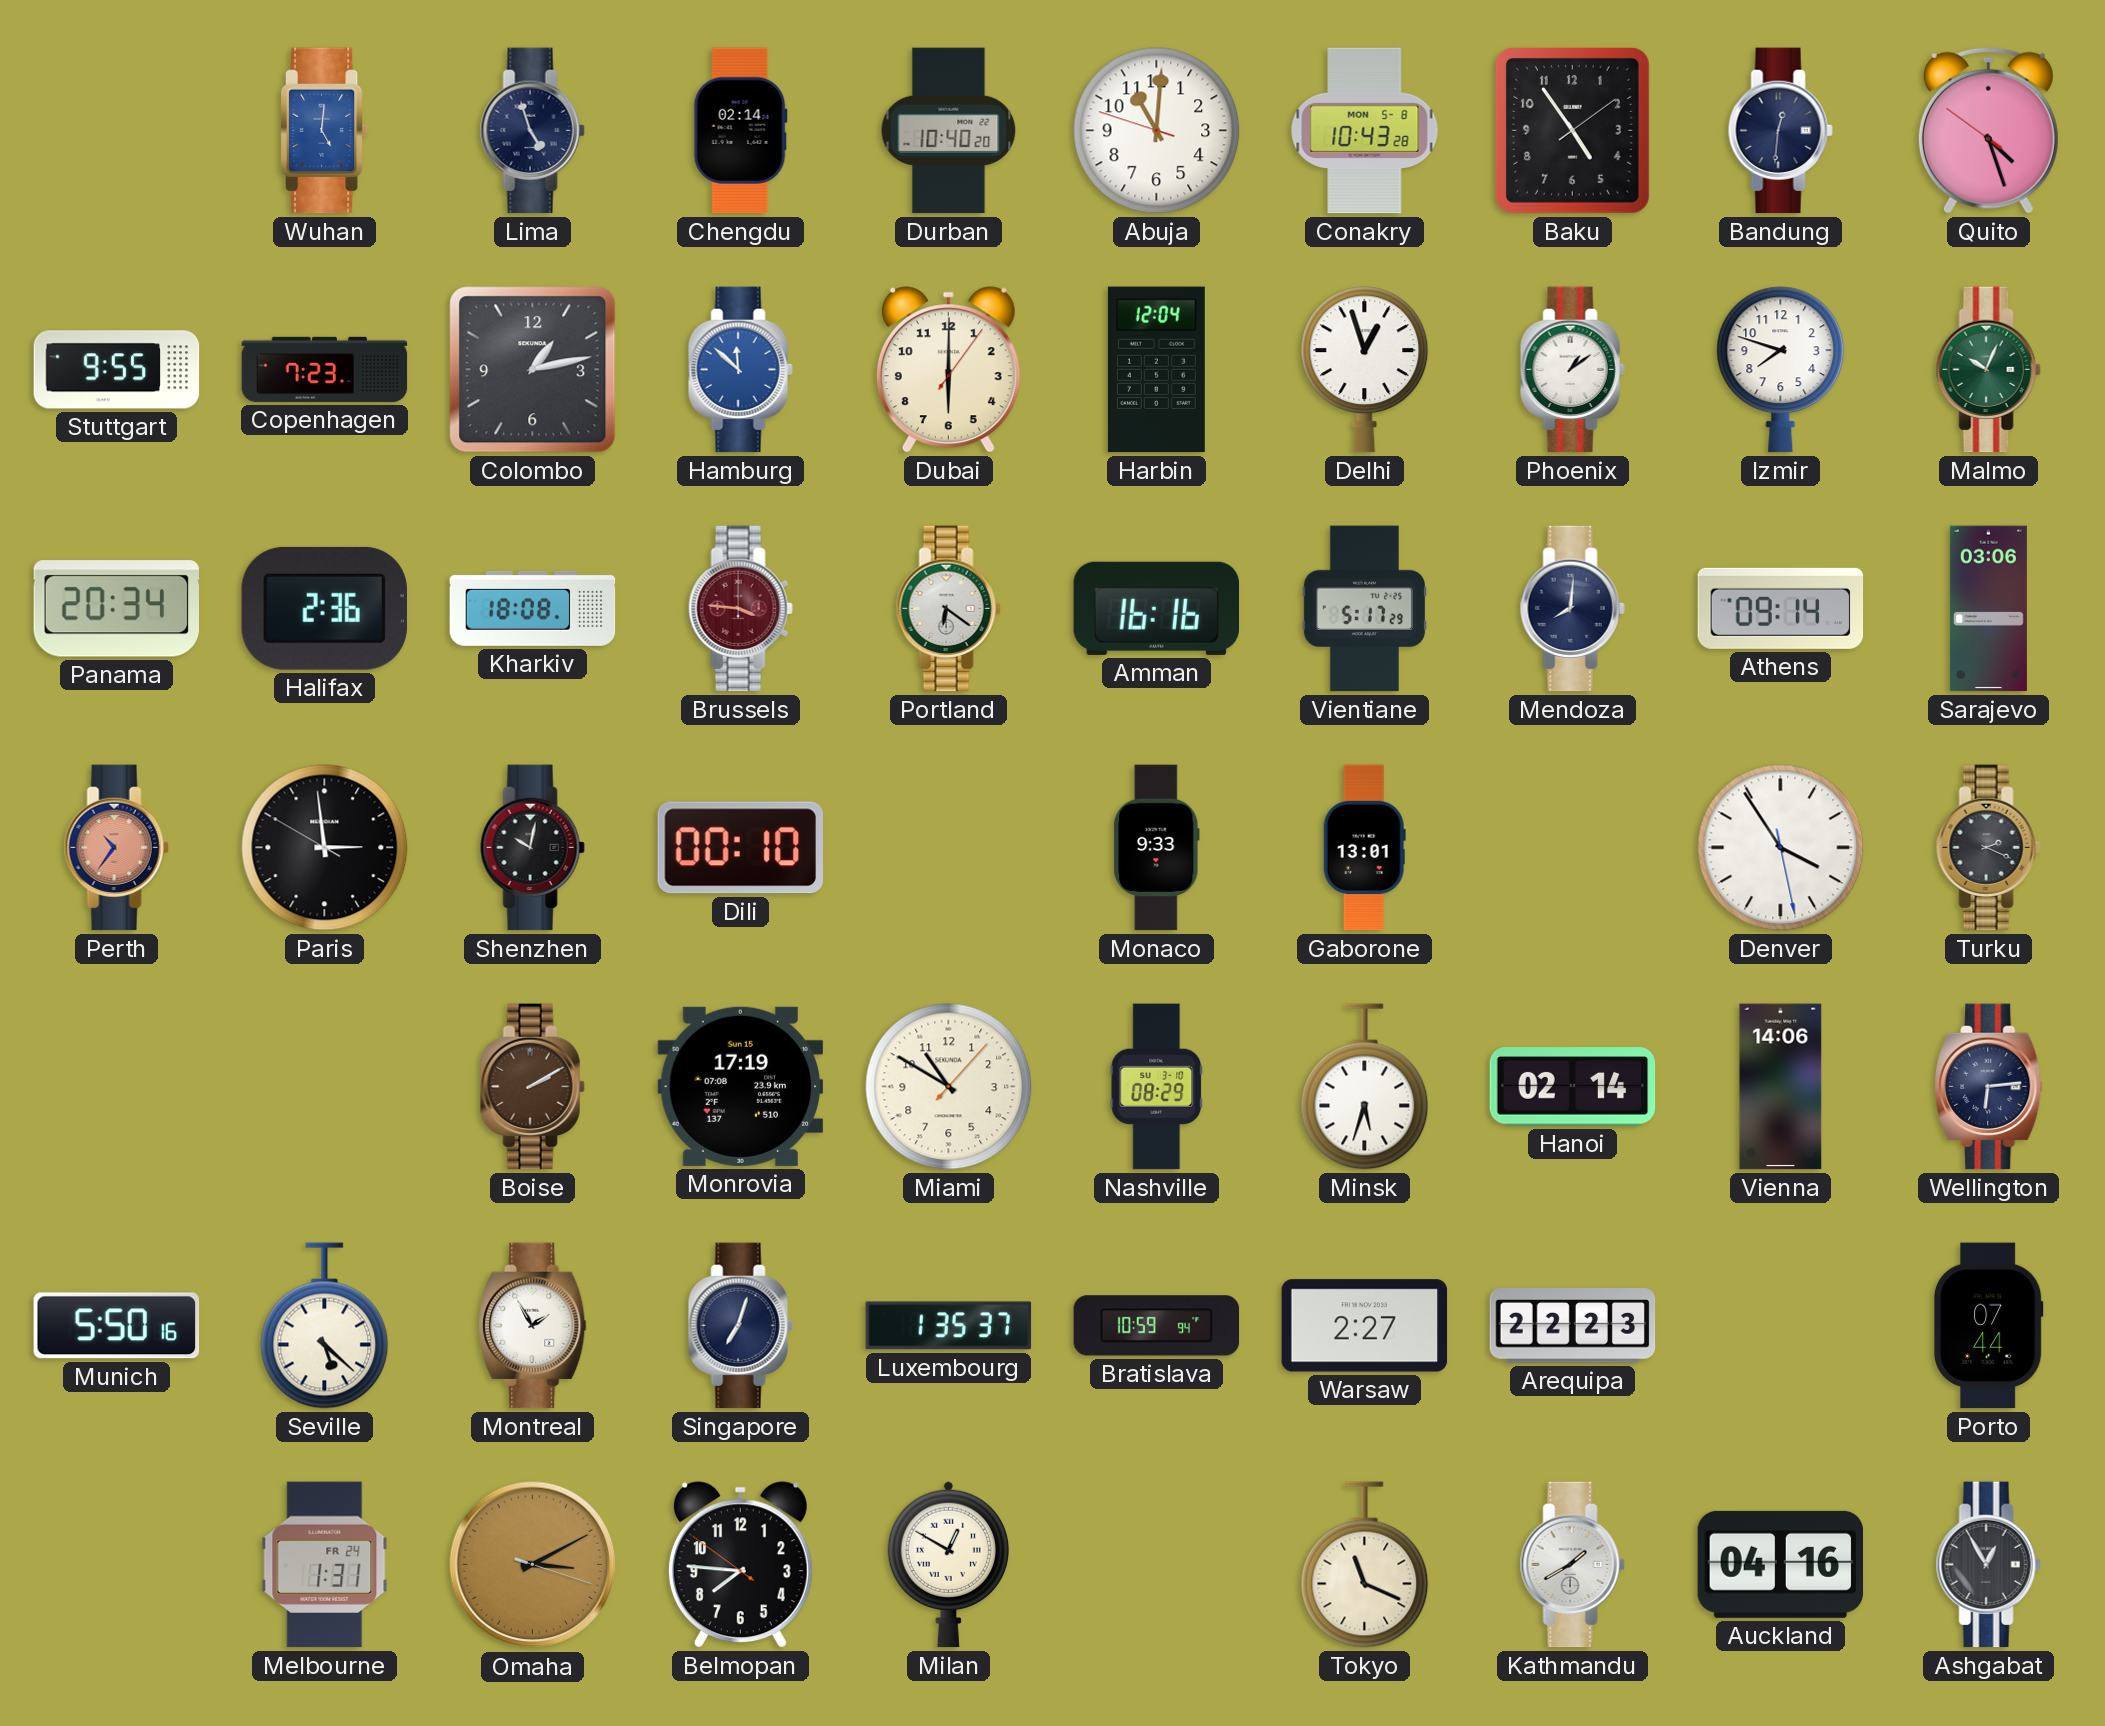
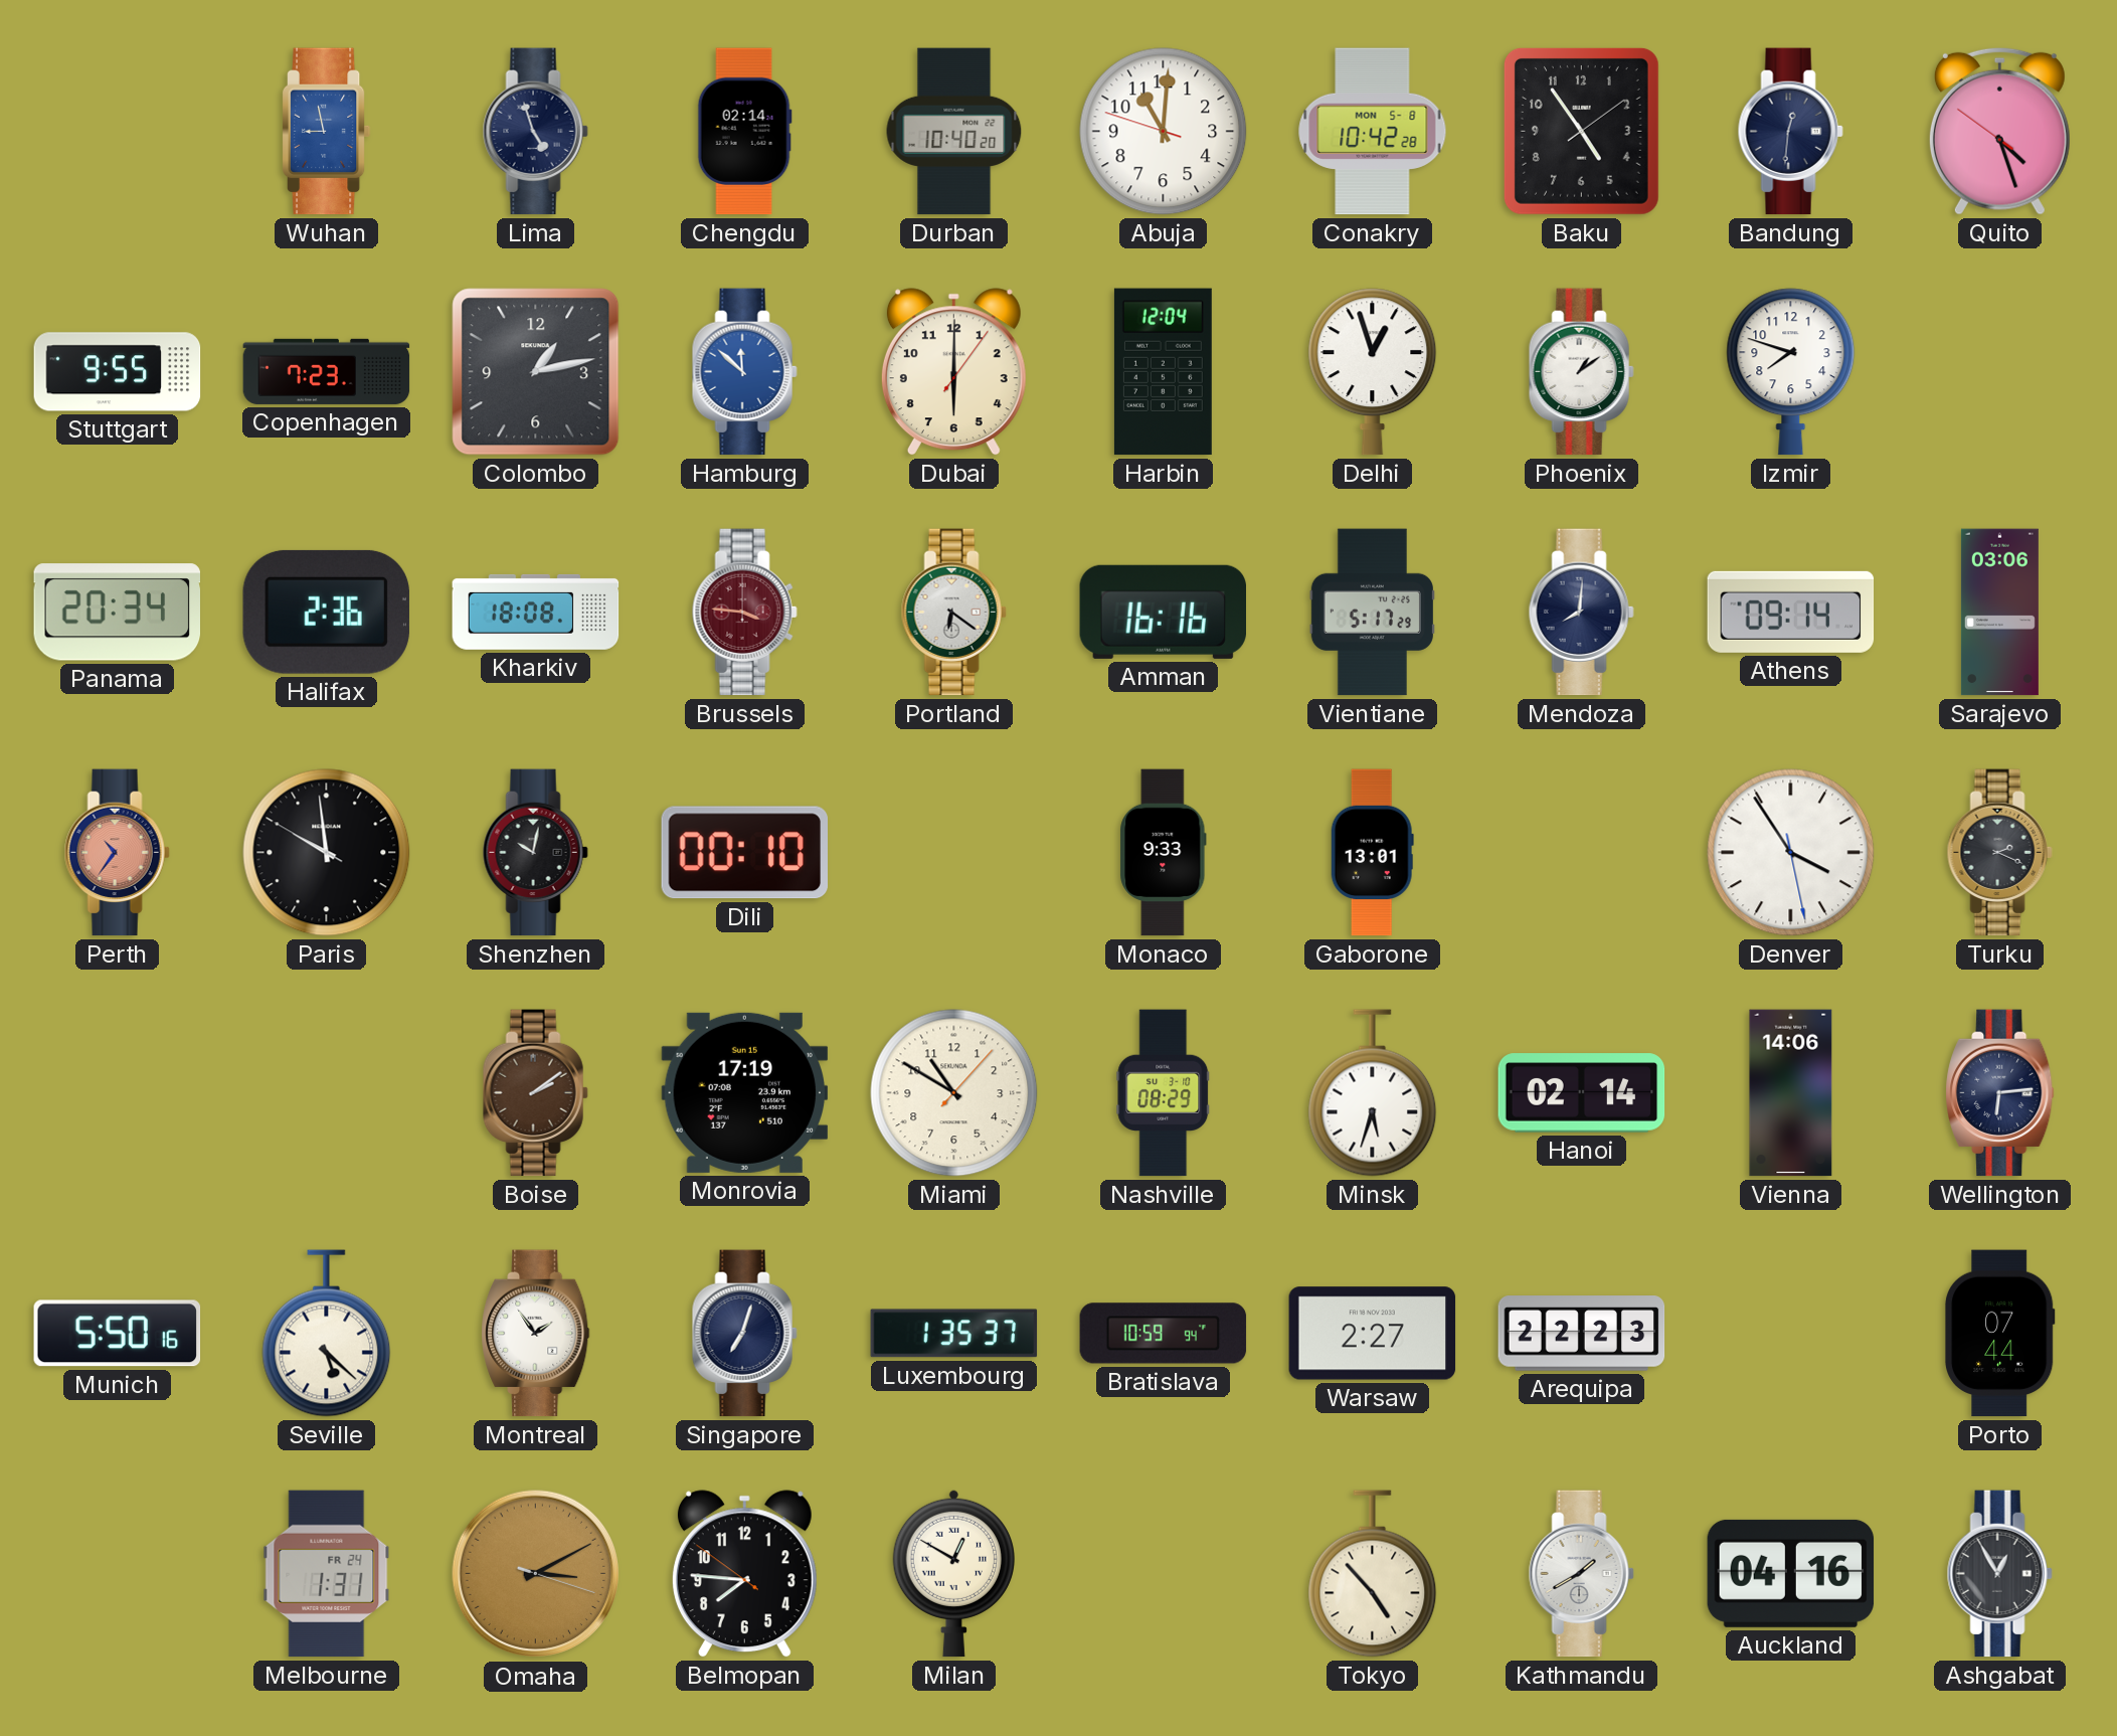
Wuhan: 5:01 -> 8:58 (326, 132)
Conakry: 10:43 -> 10:42 (1373, 132)
Malmo: 10:04 -> none (1988, 370)
Paris: 2:58 -> 9:58 (327, 853)
Boise: 2:10 -> 2:09 (535, 1093)
Montreal: 1:55 -> 1:54 (536, 1334)
Tokyo: 11:19 -> 4:53 (1373, 1574)
